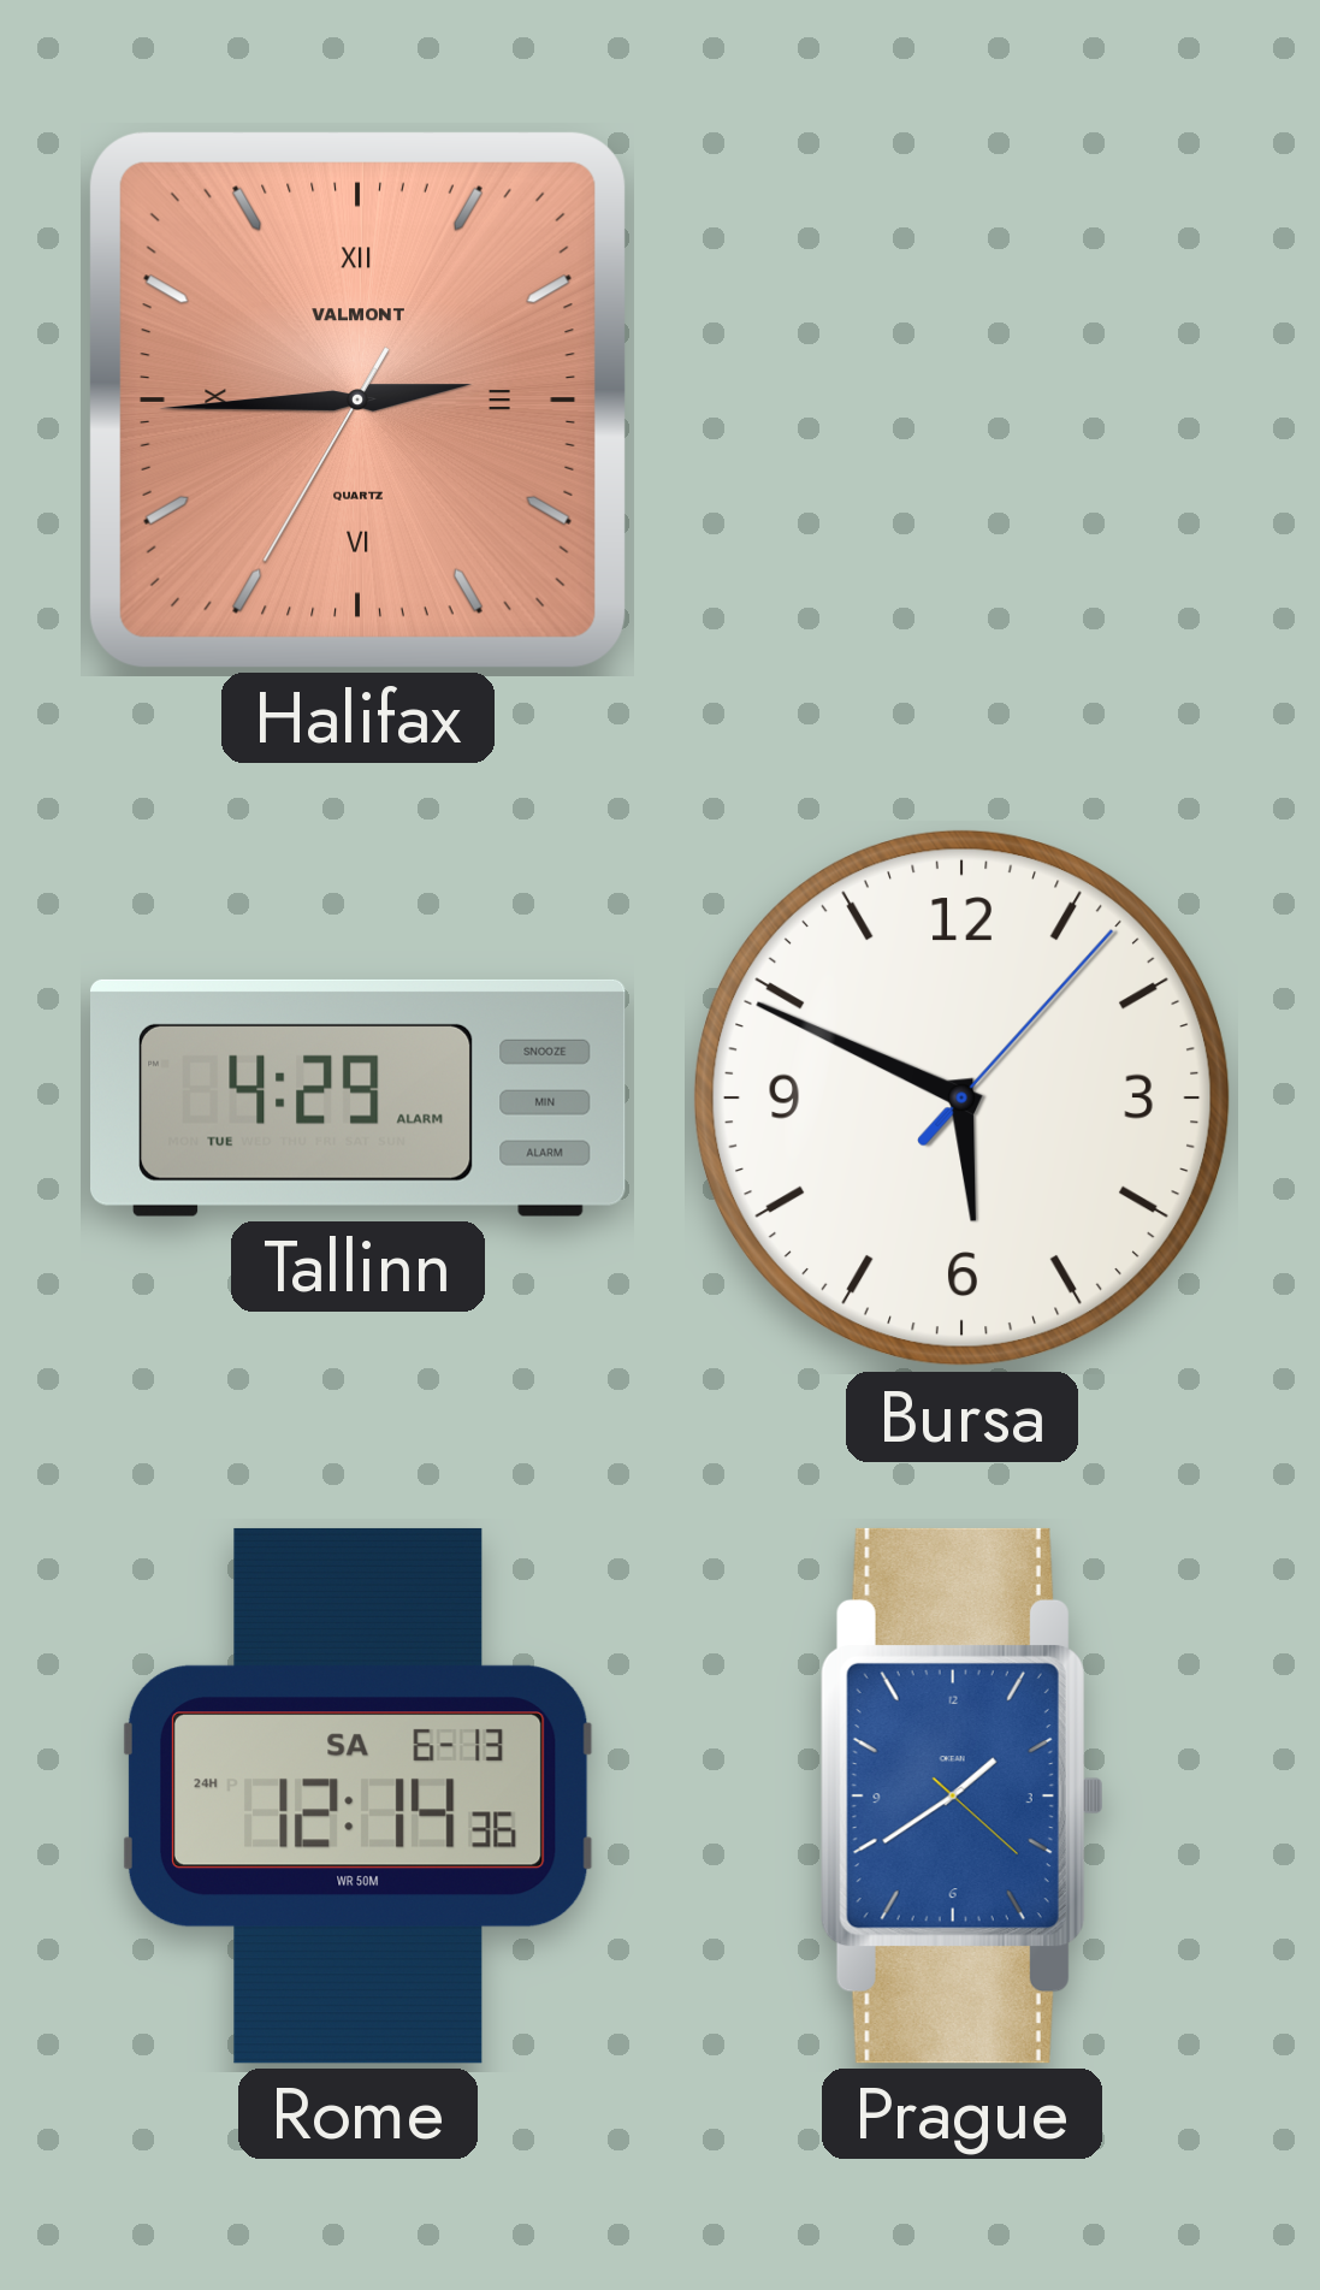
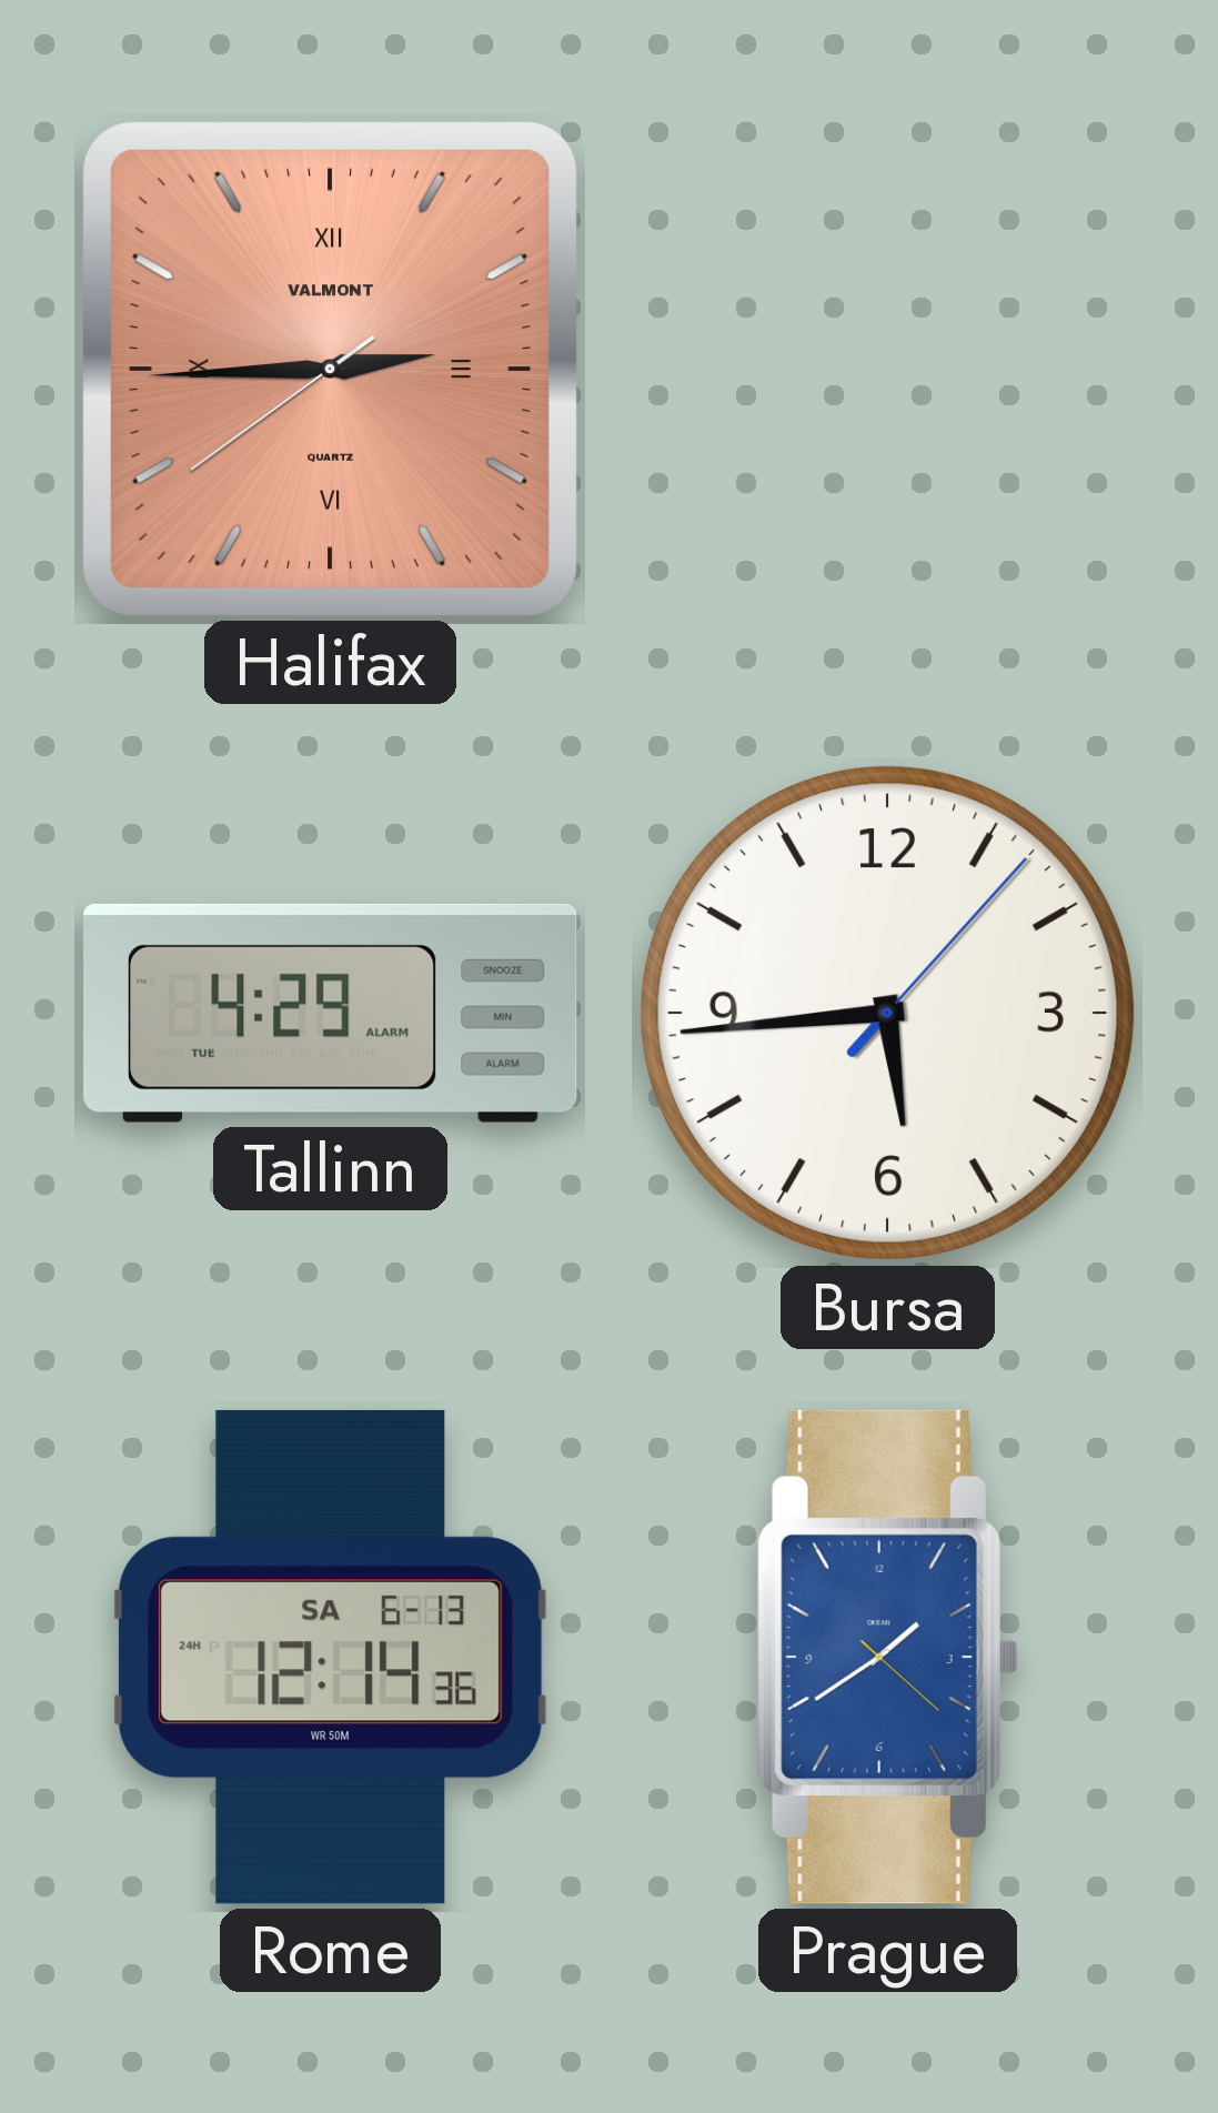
Halifax: 2:44:35 -> 2:44:39 (330, 369)
Bursa: 5:49 -> 5:44 (888, 1014)
